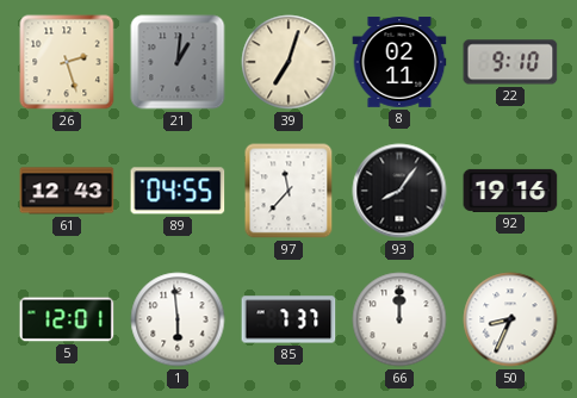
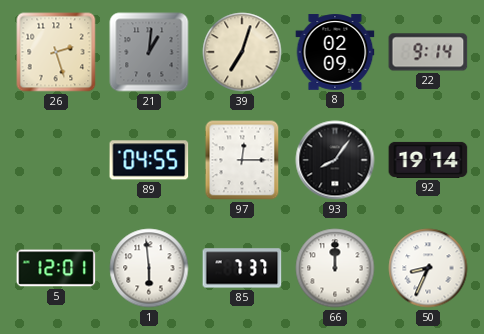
8: 02:11 -> 02:09 (335, 52)
22: 9:10 -> 9:14 (428, 52)
61: 12:43 -> none (67, 191)
97: 11:37 -> 12:15 (242, 160)
92: 19:16 -> 19:14 (428, 160)
